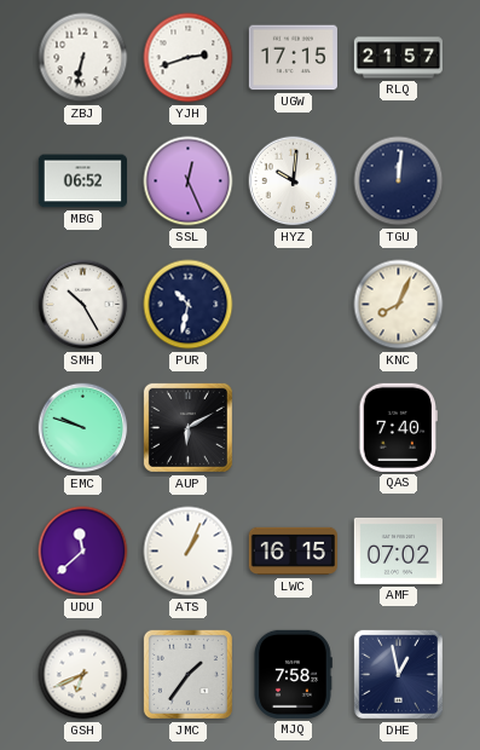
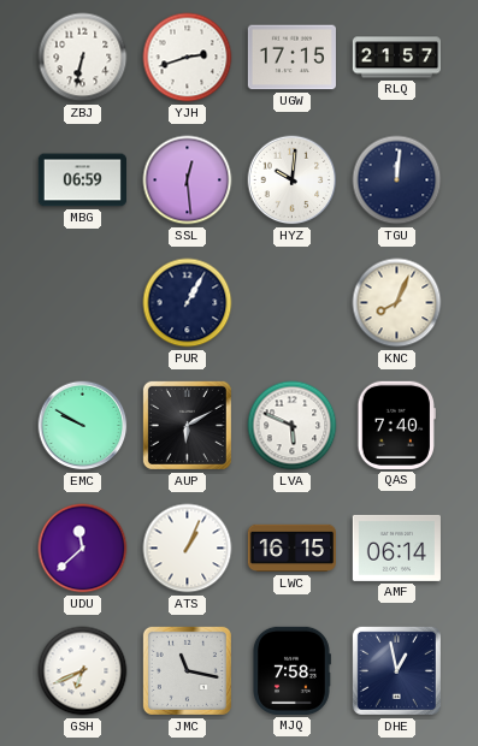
MBG: 06:52 -> 06:59 (82, 180)
SSL: 12:26 -> 12:29 (188, 180)
SMH: 10:25 -> none (83, 305)
PUR: 10:32 -> 1:05 (188, 303)
EMC: 9:48 -> 9:50 (83, 426)
LVA: none -> 5:49 (293, 426)
AMF: 07:02 -> 06:14 (396, 547)
JMC: 1:36 -> 11:17 (187, 670)
